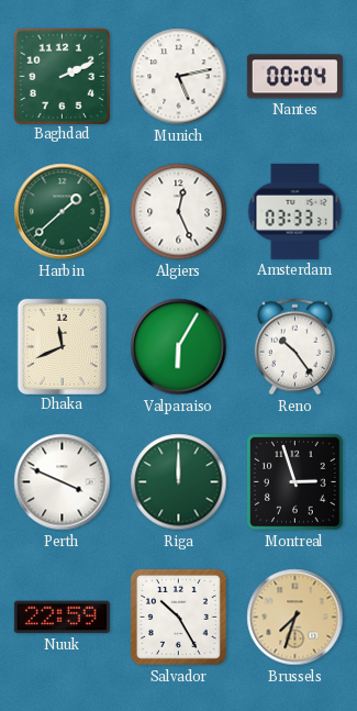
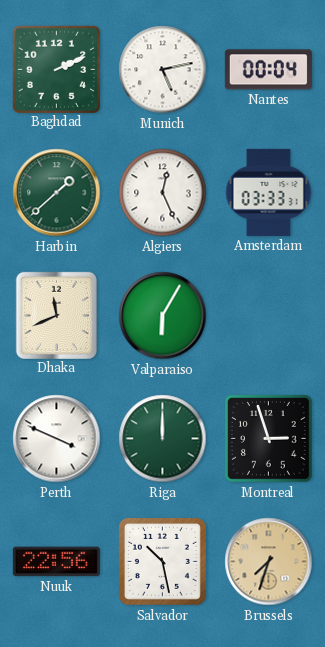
Reno: 10:24 -> none (294, 347)
Nuuk: 22:59 -> 22:56 (56, 562)
Salvador: 10:25 -> 10:28 (162, 561)
